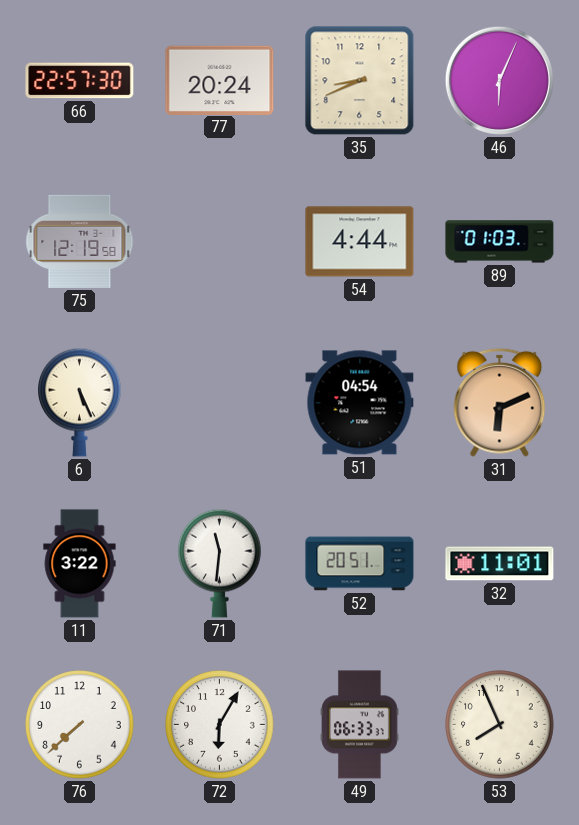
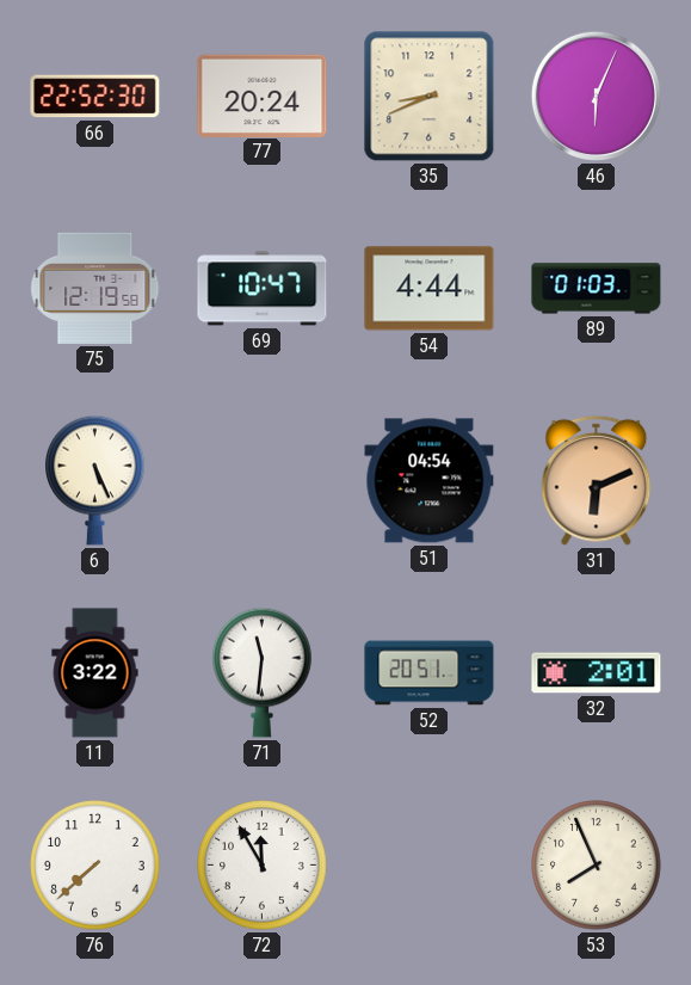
66: 22:57 -> 22:52 (95, 97)
69: none -> 10:47 (263, 289)
32: 11:01 -> 2:01 (597, 673)
72: 6:05 -> 11:55 (263, 866)
49: 06:33 -> none (360, 725)
